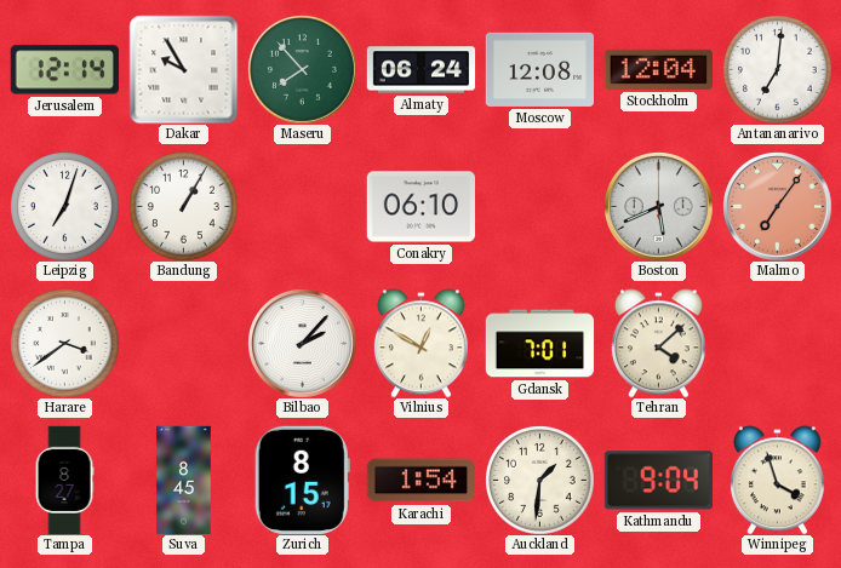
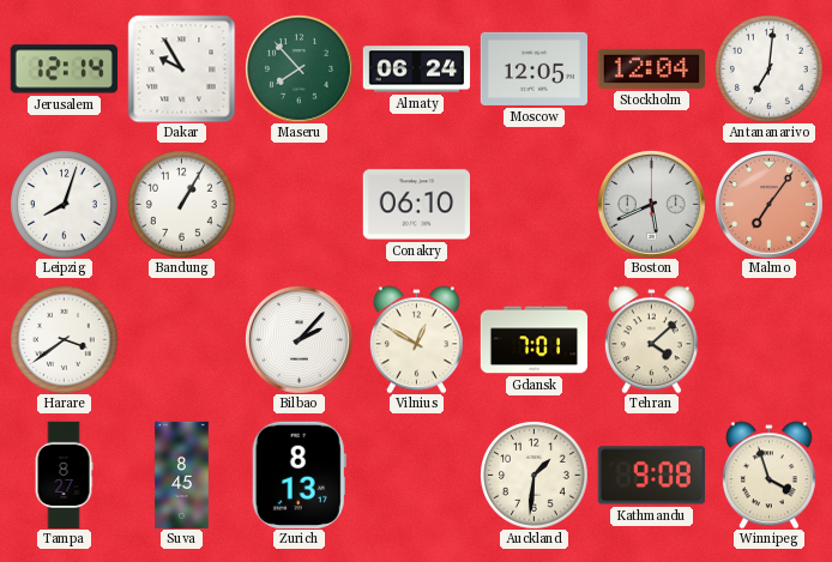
Moscow: 12:08 -> 12:05 (533, 68)
Leipzig: 7:03 -> 8:03 (64, 204)
Zurich: 8:15 -> 8:13 (299, 475)
Karachi: 1:54 -> none (420, 481)
Kathmandu: 9:04 -> 9:08 (651, 476)
